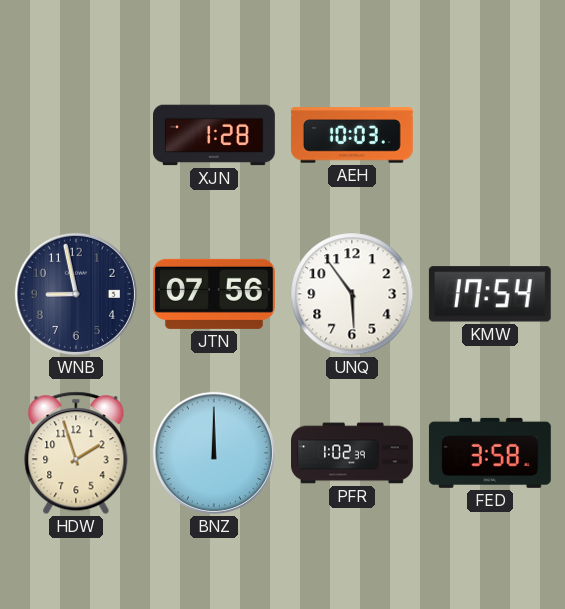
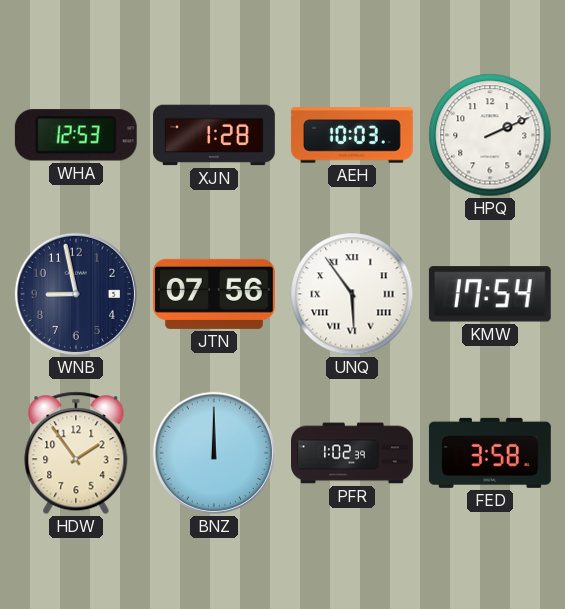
WHA: none -> 12:53 (76, 135)
HPQ: none -> 2:11 (490, 135)
UNQ numerals: Arabic -> Roman (352, 294)
HDW: 1:57 -> 1:54 (76, 453)
